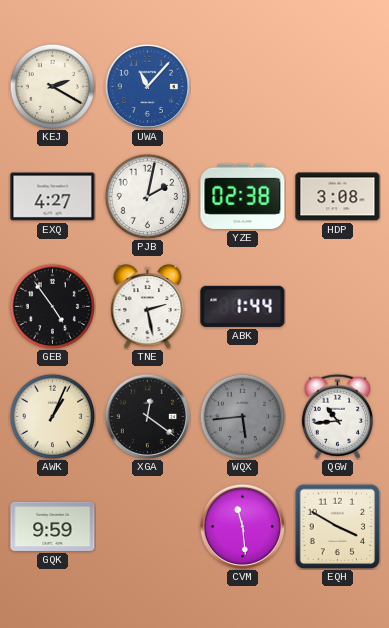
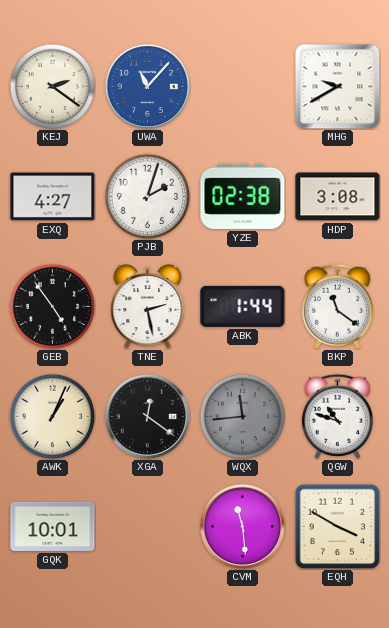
KEJ: 2:20 -> 2:21 (52, 86)
MHG: none -> 9:40 (337, 86)
PJB: 2:02 -> 2:03 (147, 196)
BKP: none -> 11:21 (337, 306)
WQX: 5:44 -> 11:44 (242, 416)
QGW: 10:44 -> 10:48 (337, 416)
GQK: 9:59 -> 10:01 (53, 526)
